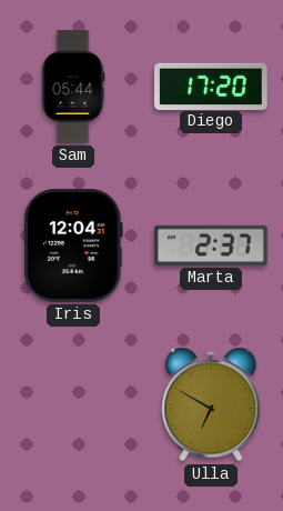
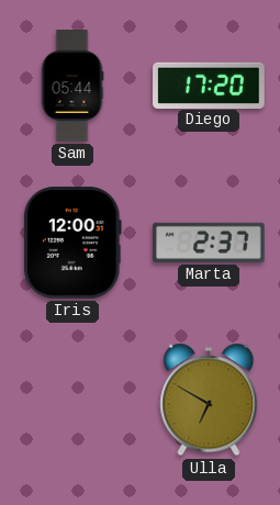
Iris: 12:04 -> 12:00 (74, 244)
